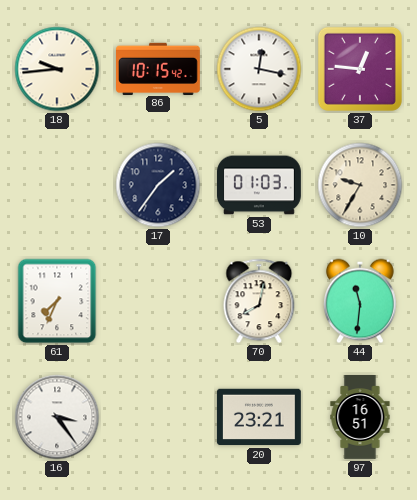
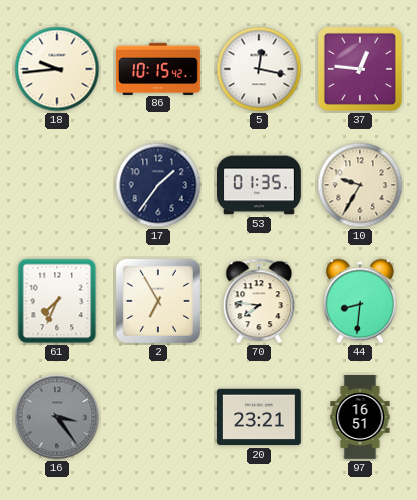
53: 01:03 -> 01:35 (260, 185)
2: none -> 6:55 (158, 301)
70: 8:02 -> 7:46 (259, 301)
44: 11:31 -> 8:31 (360, 301)
16 dial: white -> grey (57, 417)
